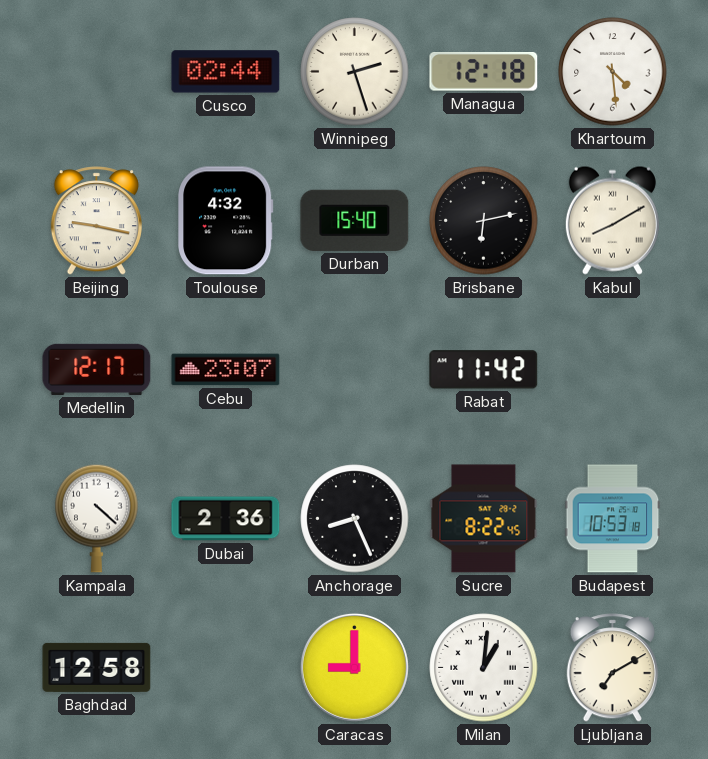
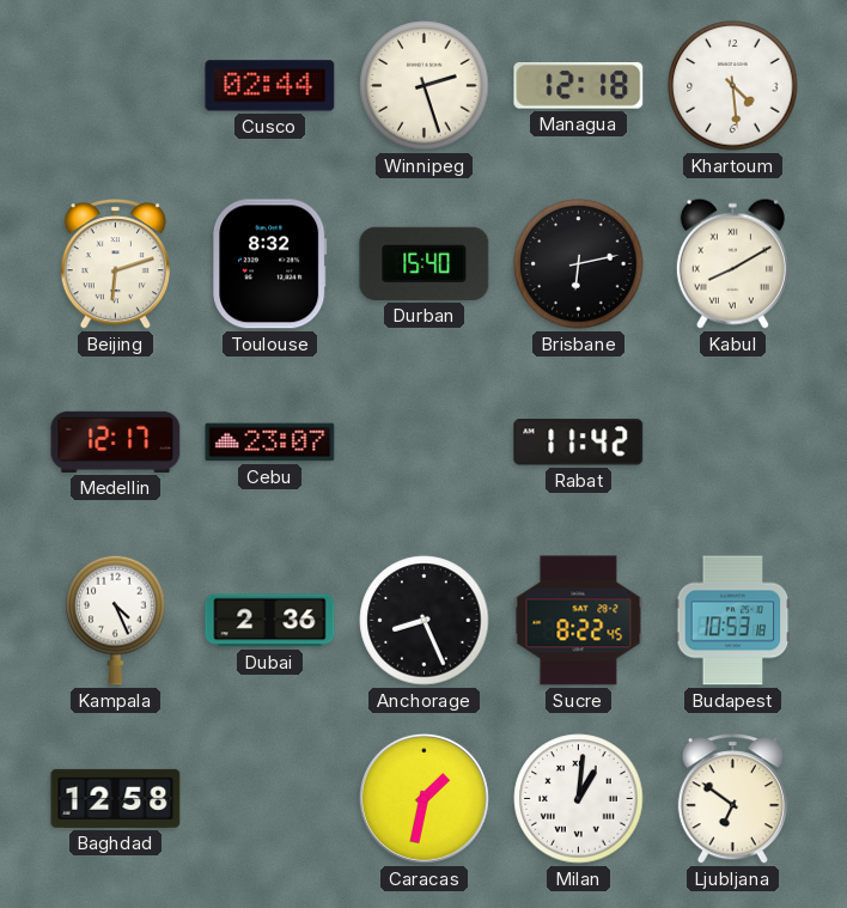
Beijing: 9:17 -> 6:12 (115, 264)
Toulouse: 4:32 -> 8:32 (270, 264)
Kampala: 4:22 -> 4:26 (116, 620)
Caracas: 9:00 -> 1:32 (423, 798)
Ljubljana: 7:10 -> 6:51 (732, 799)
